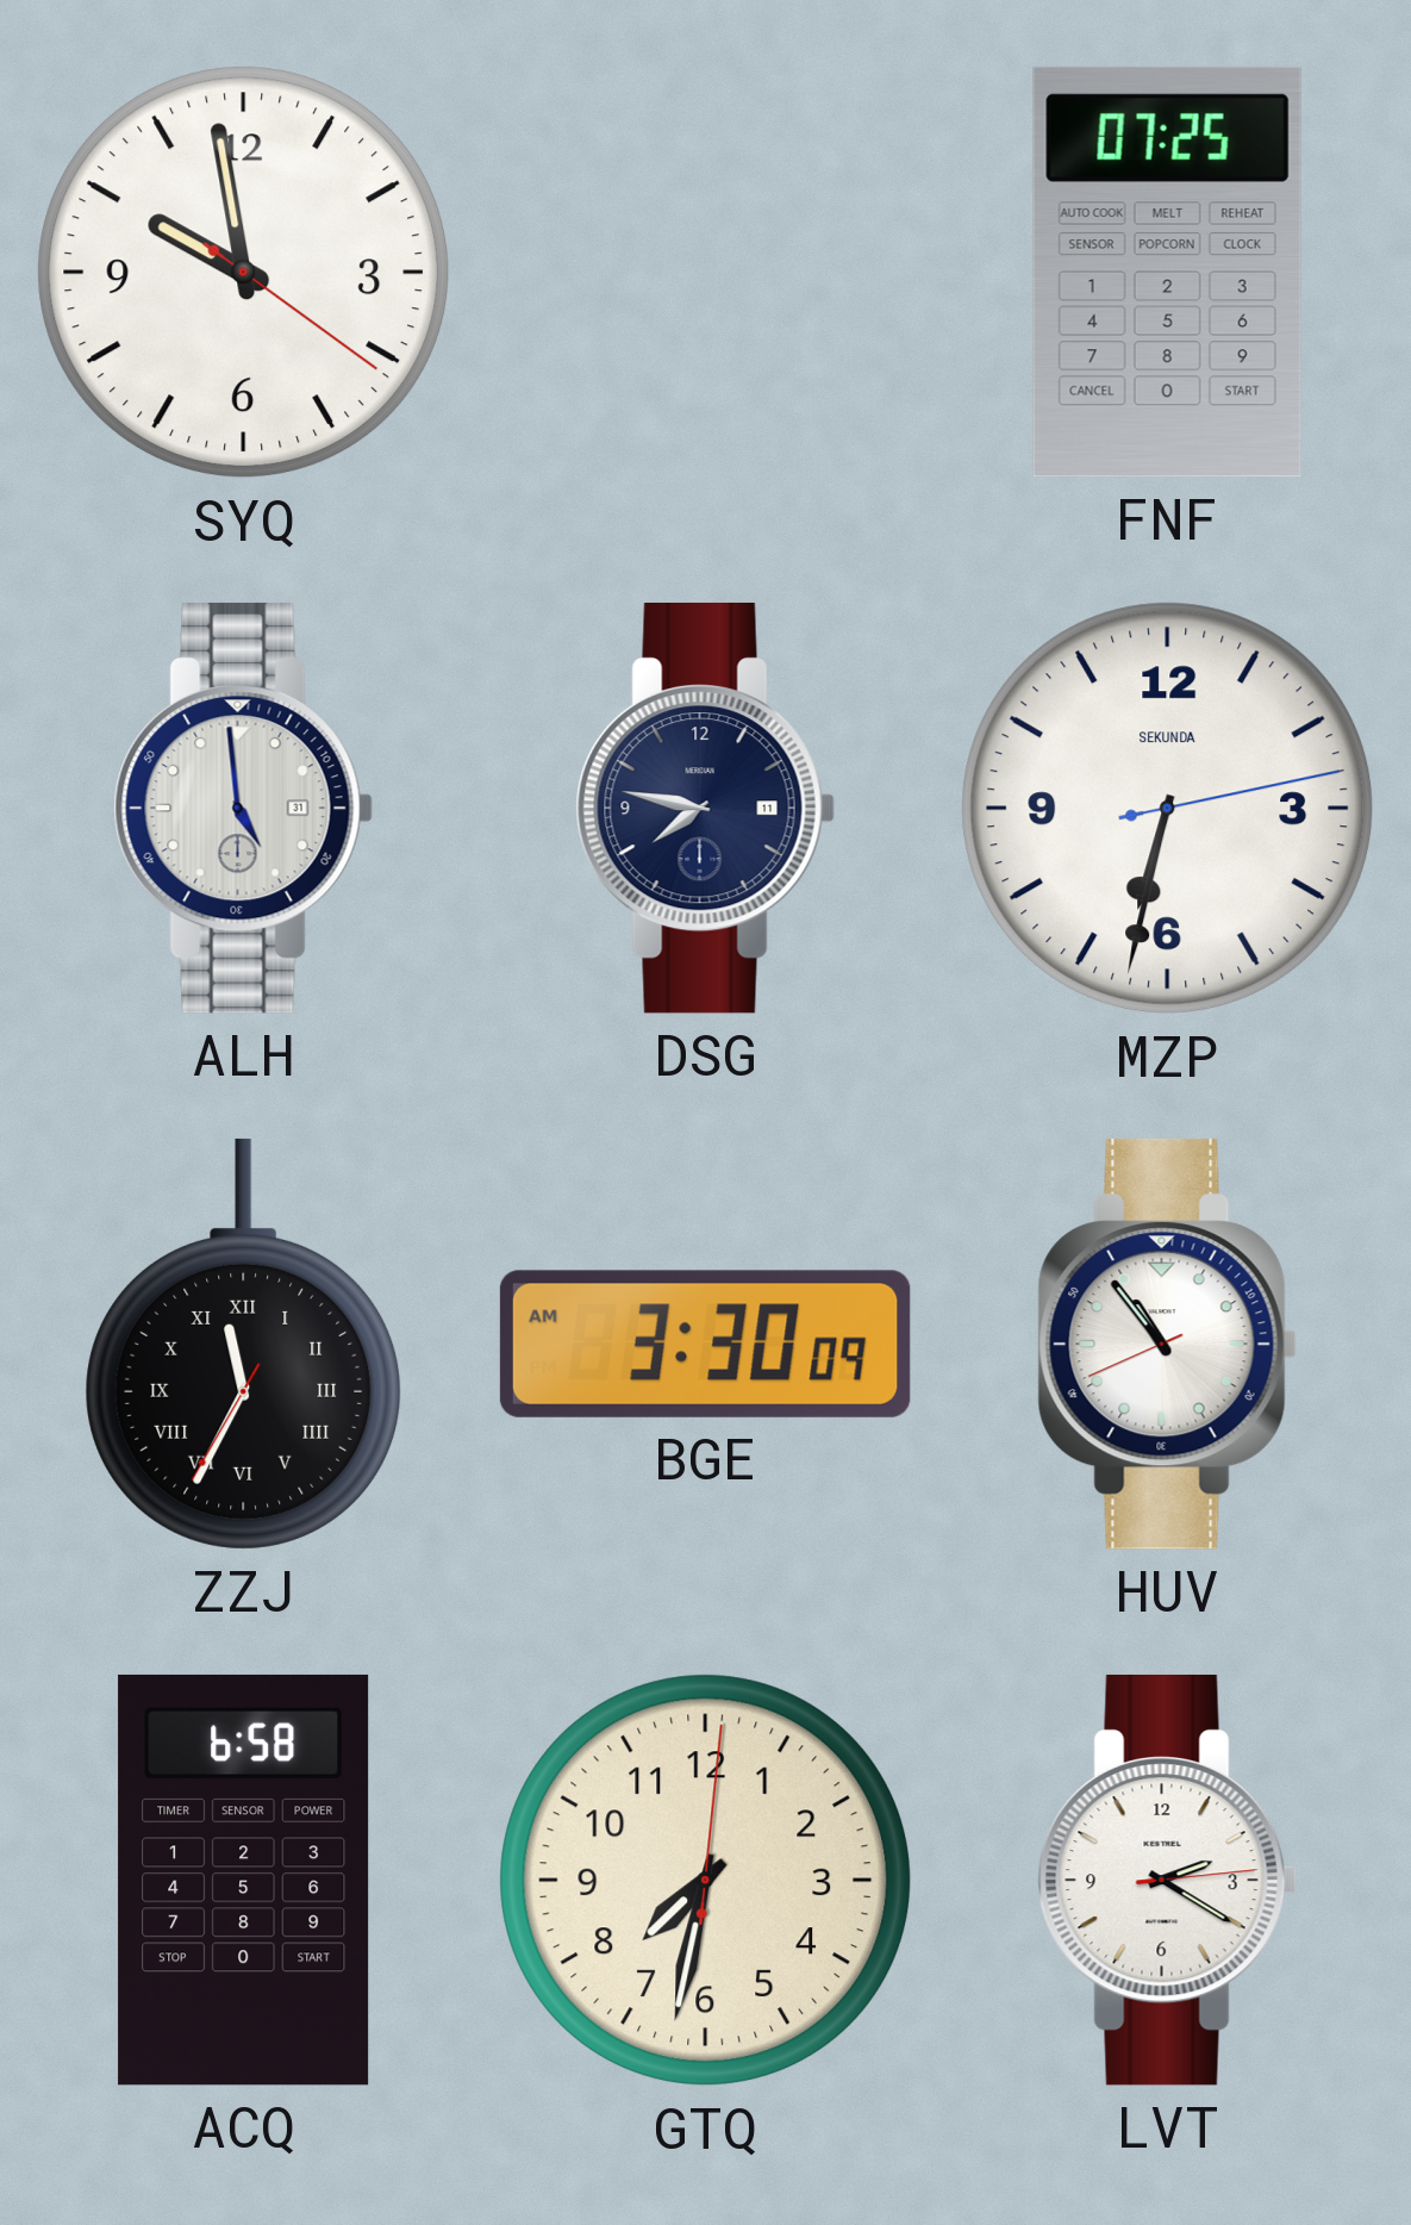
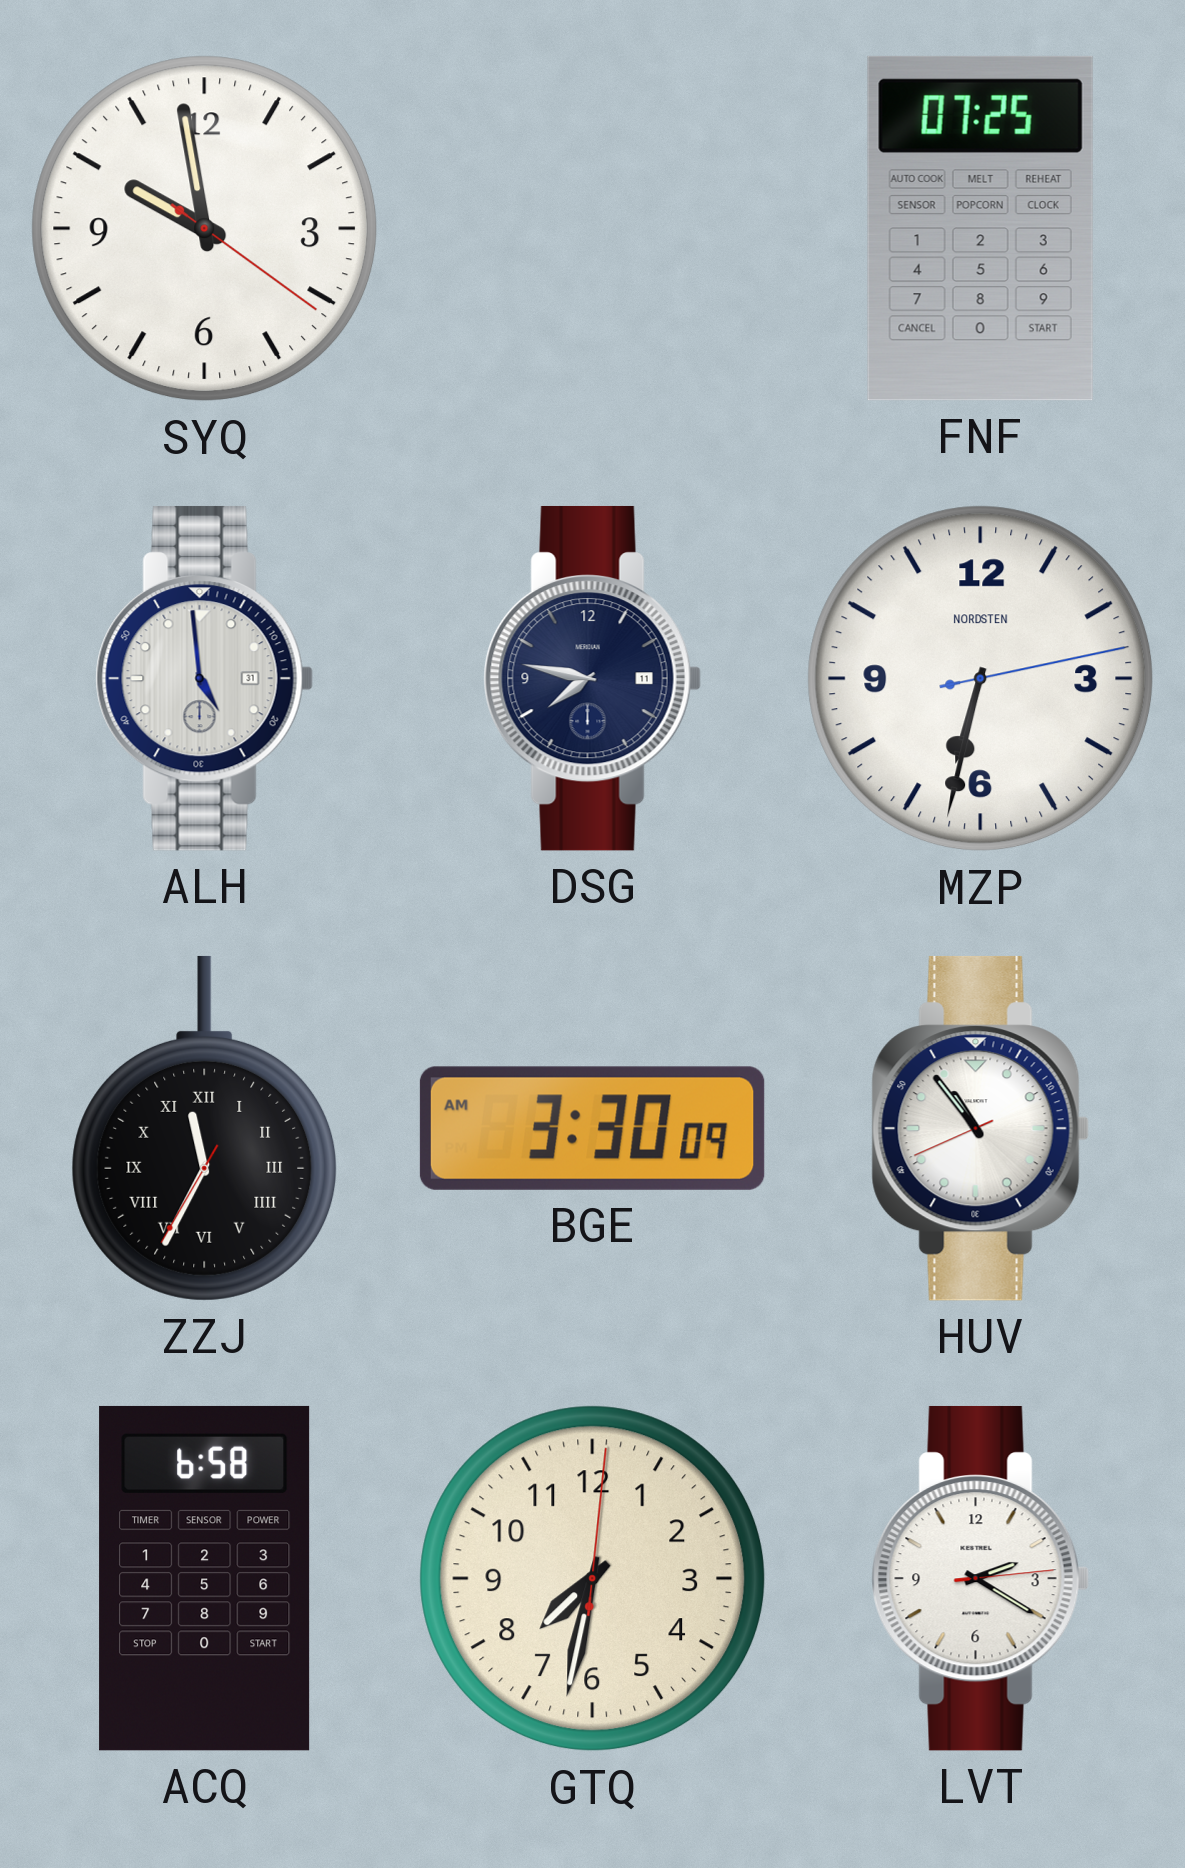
MZP brand: SEKUNDA -> NORDSTEN (981, 679)
